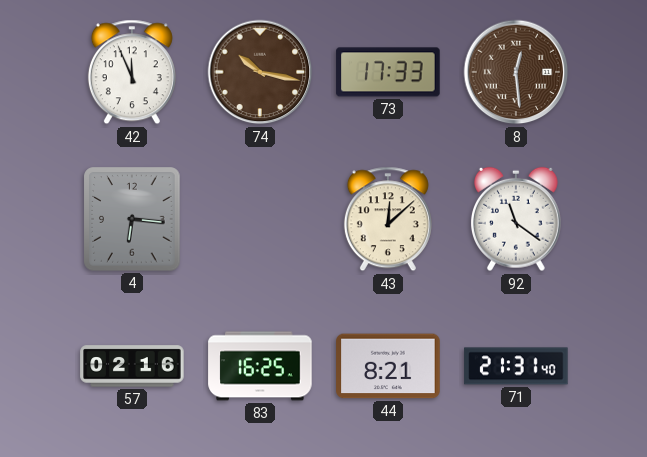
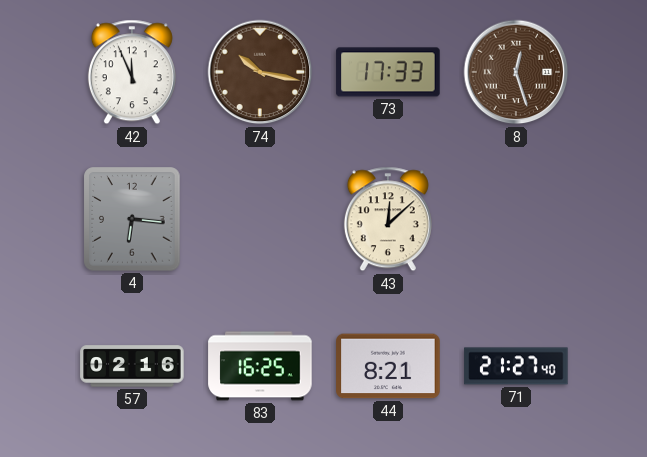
8: 12:29 -> 12:27 (516, 72)
92: 11:21 -> none (516, 219)
71: 21:31 -> 21:27 (516, 366)
